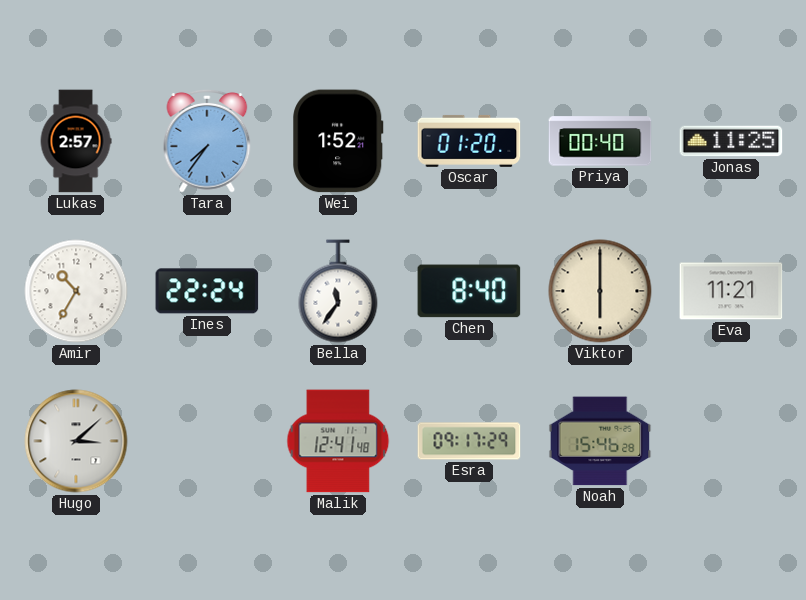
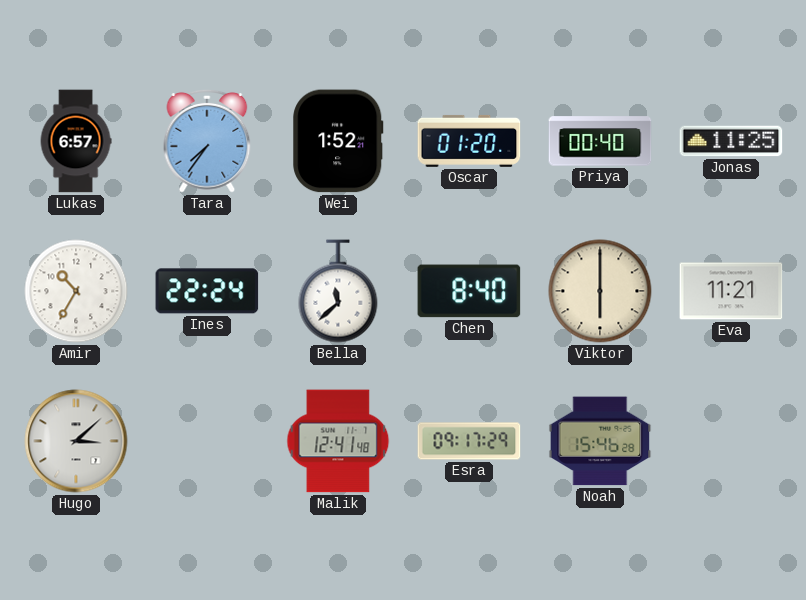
Lukas: 2:57 -> 6:57 (76, 141)
Bella: 11:36 -> 11:38 (338, 291)
